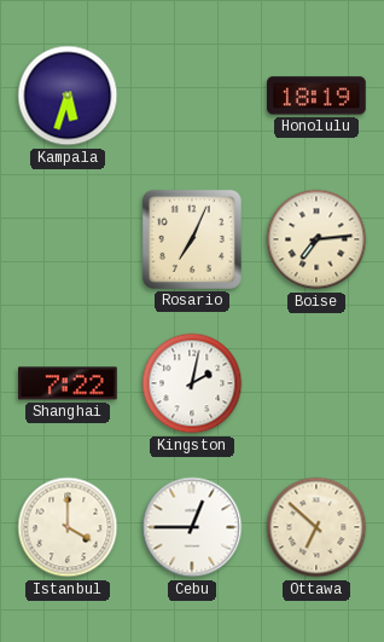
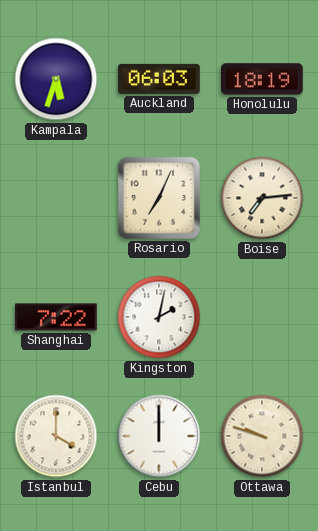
Auckland: none -> 06:03 (160, 79)
Cebu: 12:45 -> 12:00 (159, 436)
Ottawa: 6:52 -> 9:48 (262, 436)
